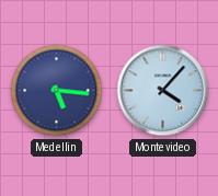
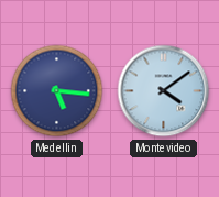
Montevideo: 4:07 -> 4:09 (164, 91)
